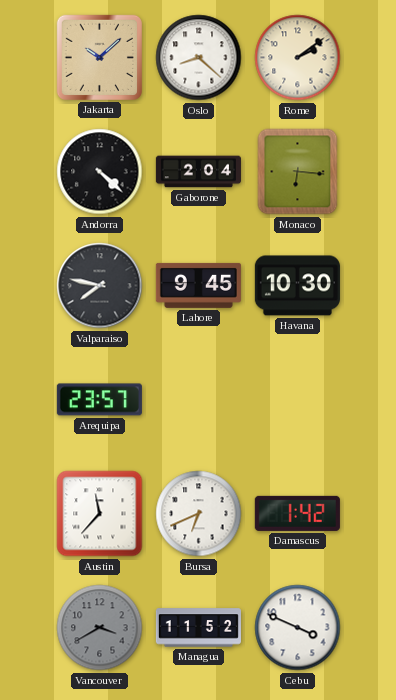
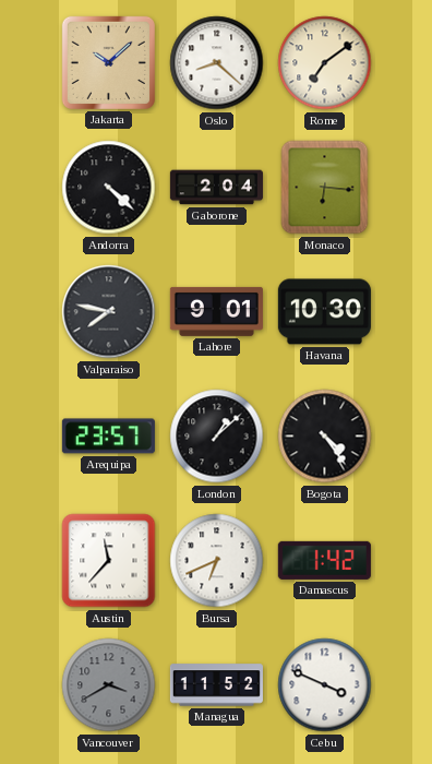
Rome: 2:09 -> 7:09 (325, 63)
Lahore: 9:45 -> 9:01 (216, 311)
London: none -> 1:08 (217, 437)
Bogota: none -> 4:24 (325, 437)
